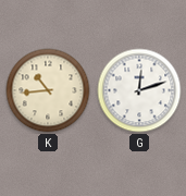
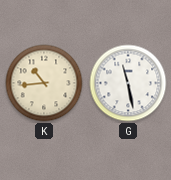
G: 12:12 -> 11:28 (128, 83)
